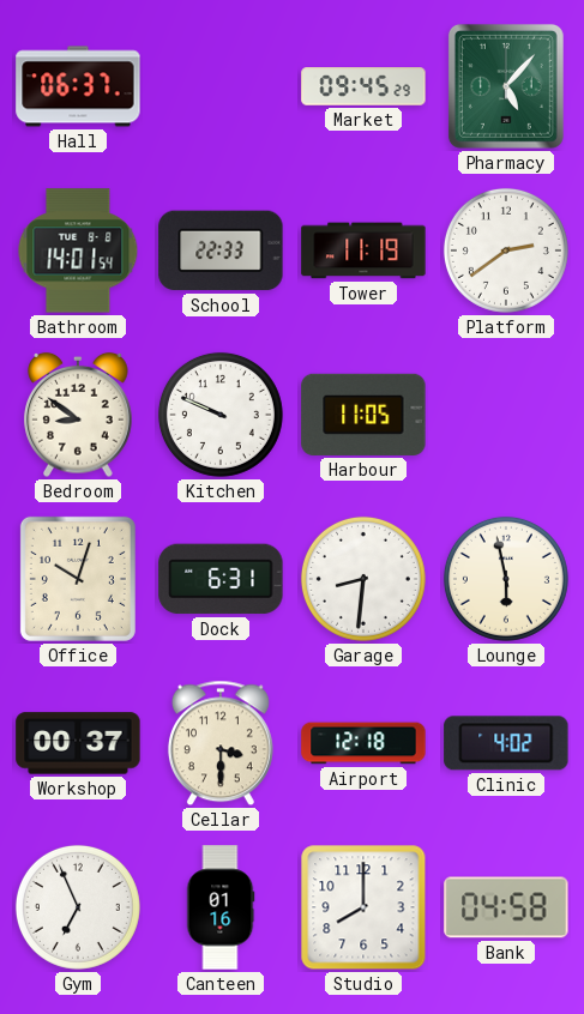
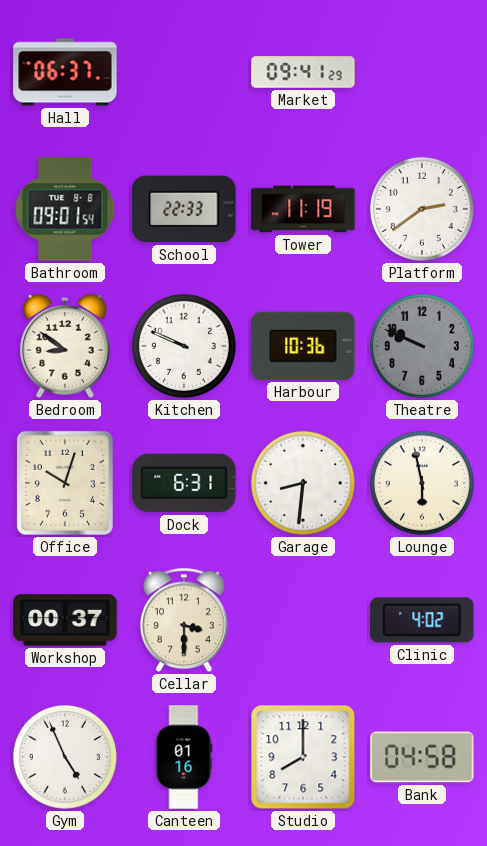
Market: 09:45 -> 09:41 (303, 72)
Pharmacy: 5:07 -> none (506, 86)
Bathroom: 14:01 -> 09:01 (65, 209)
Harbour: 11:05 -> 10:36 (303, 346)
Theatre: none -> 9:49 (422, 346)
Airport: 12:18 -> none (363, 743)
Gym: 6:56 -> 4:56 (65, 757)
